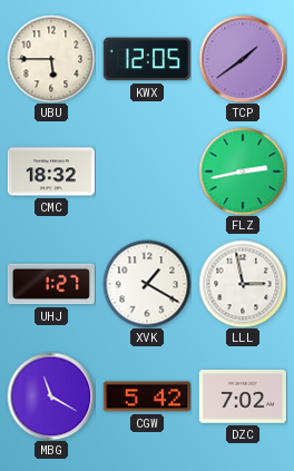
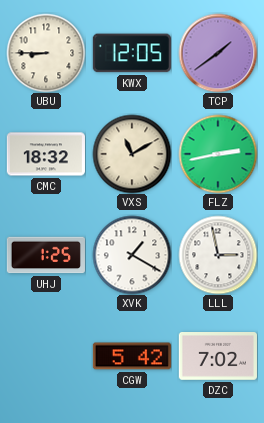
UBU: 5:45 -> 8:45 (46, 53)
VXS: none -> 11:10 (132, 154)
UHJ: 1:27 -> 1:25 (46, 255)
MBG: 11:20 -> none (51, 396)
